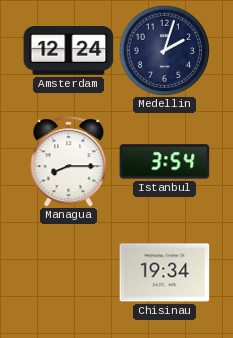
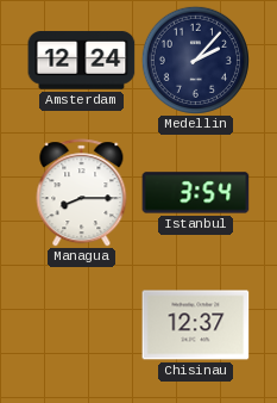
Medellin: 2:03 -> 2:07 (195, 60)
Chisinau: 19:34 -> 12:37 (196, 325)
